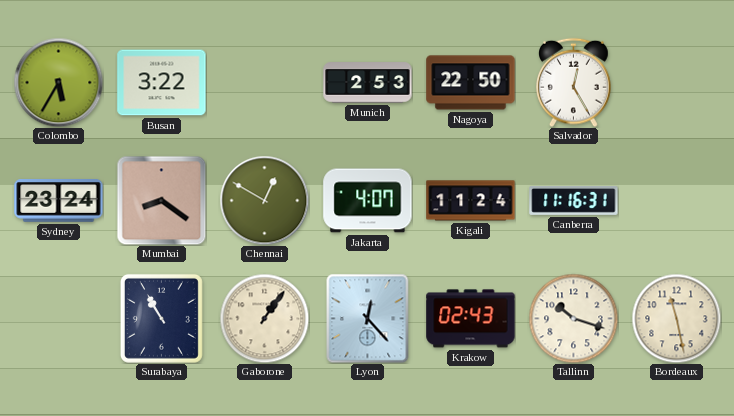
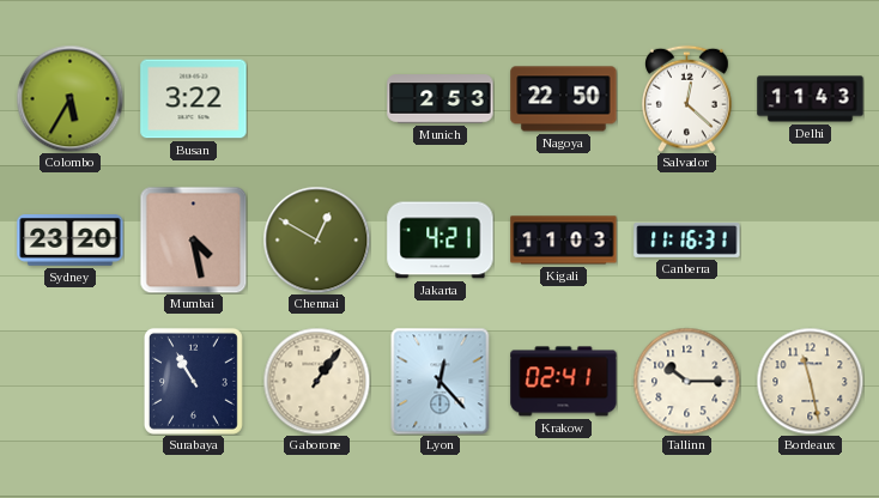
Salvador: 12:25 -> 12:22 (687, 98)
Delhi: none -> 11:43 (811, 99)
Sydney: 23:24 -> 23:20 (71, 241)
Mumbai: 8:21 -> 4:28 (193, 239)
Jakarta: 4:07 -> 4:21 (441, 241)
Kigali: 11:24 -> 11:03 (564, 241)
Krakow: 02:43 -> 02:41 (564, 382)
Tallinn: 10:18 -> 10:15 (686, 381)
